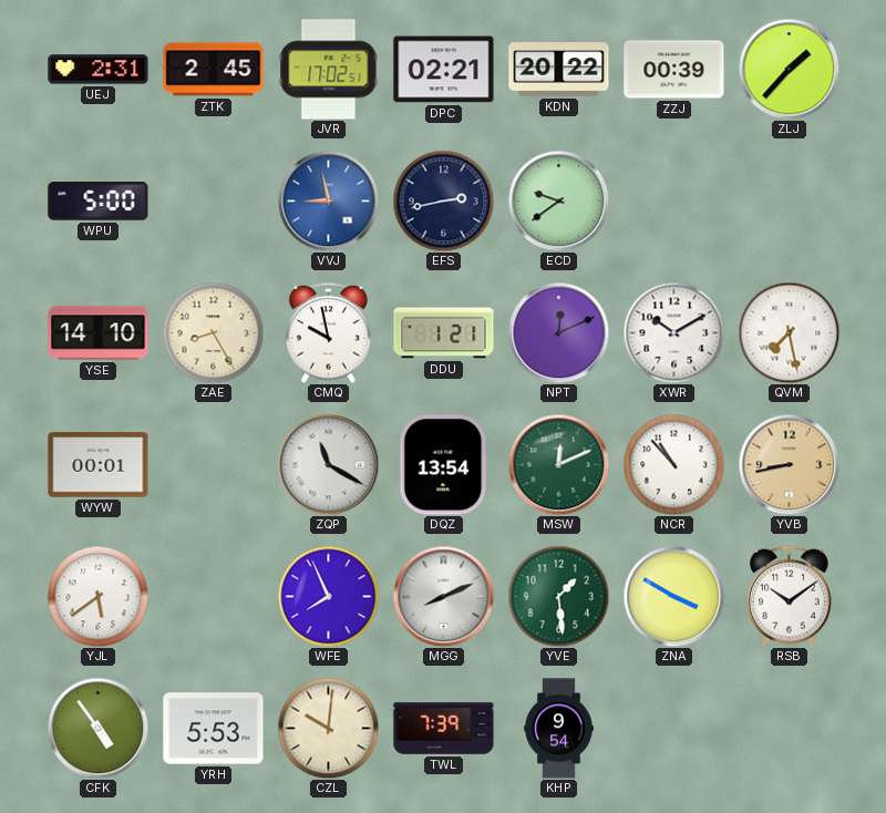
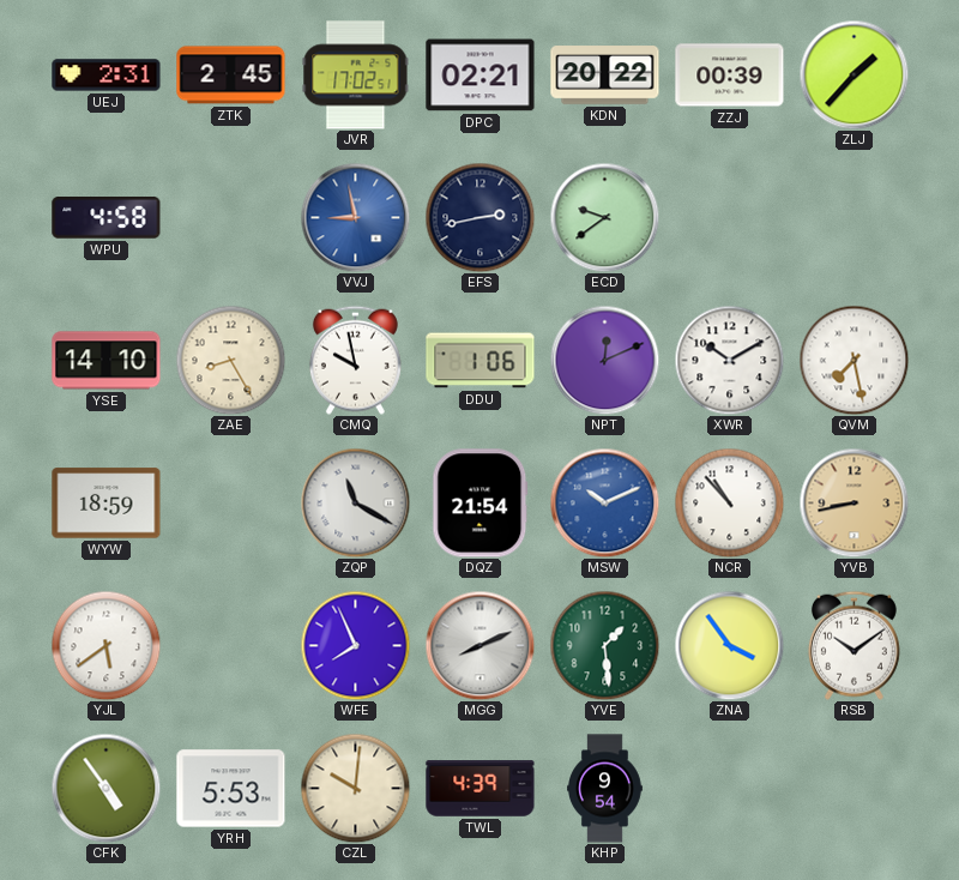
WPU: 5:00 -> 4:58 (107, 218)
DDU: 1:21 -> 1:06 (481, 361)
WYW: 00:01 -> 18:59 (107, 504)
DQZ: 13:54 -> 21:54 (481, 504)
MSW: 12:11 -> 10:11 (604, 502)
MSW dial: green -> blue (604, 502)
ZNA: 3:50 -> 3:54 (729, 645)
TWL: 7:39 -> 4:39 (481, 789)
